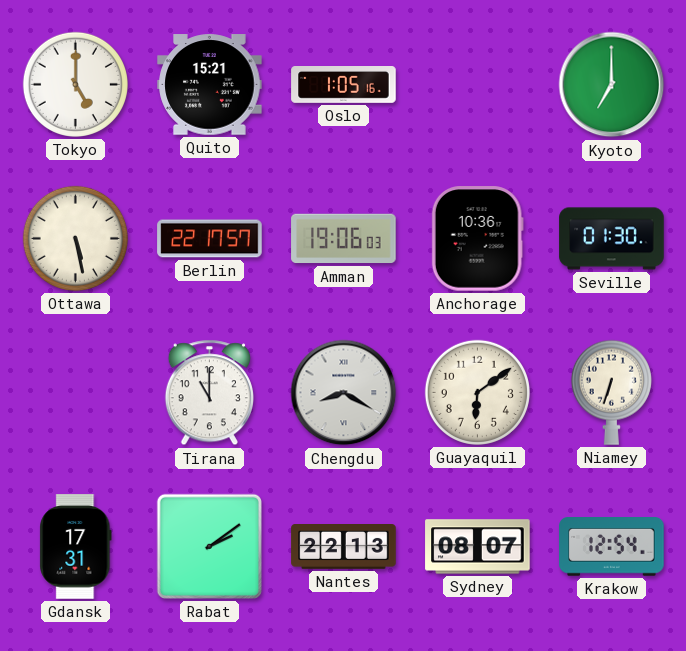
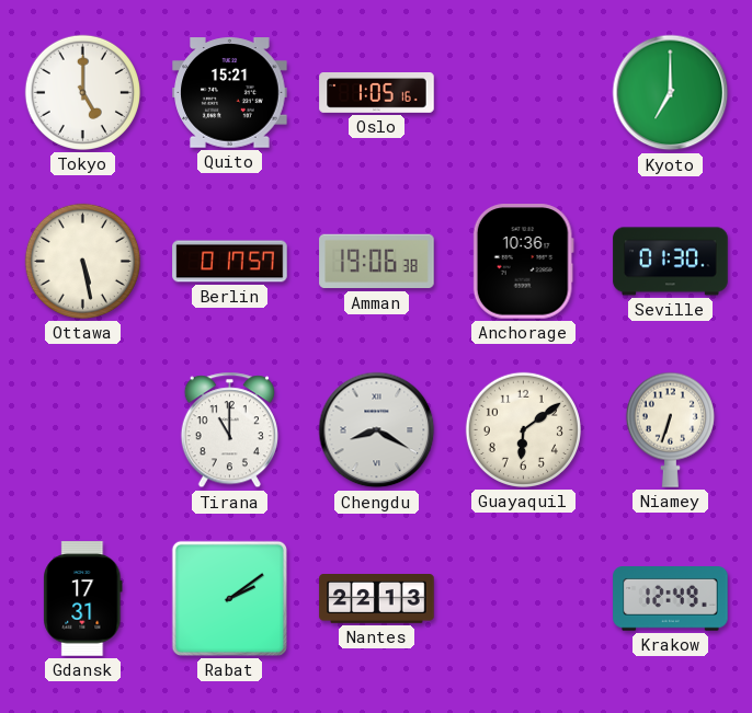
Berlin: 22:17 -> 0:17 (230, 262)
Amman: 19:06:03 -> 19:06:38 (377, 262)
Sydney: 08:07 -> none (478, 547)
Krakow: 12:54 -> 12:49 (671, 599)
